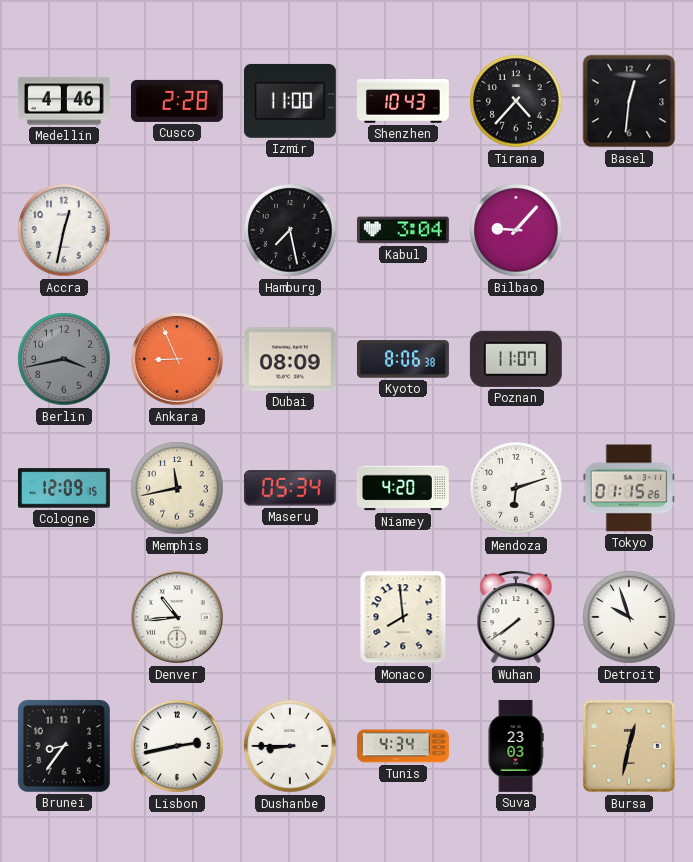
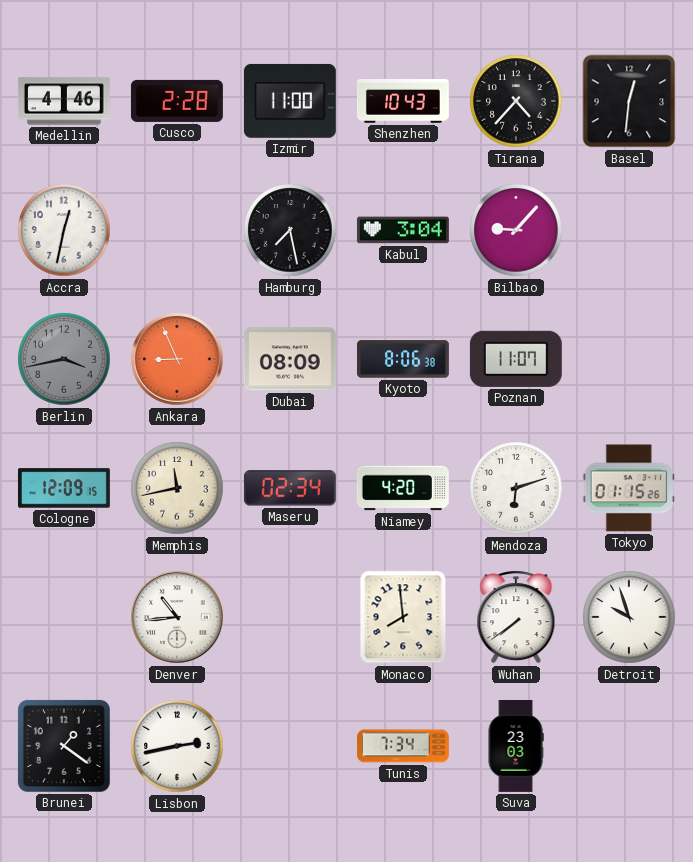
Maseru: 05:34 -> 02:34 (290, 488)
Brunei: 8:36 -> 1:21 (64, 746)
Dushanbe: 8:45 -> none (290, 746)
Tunis: 4:34 -> 7:34 (403, 746)
Bursa: 12:32 -> none (629, 746)
